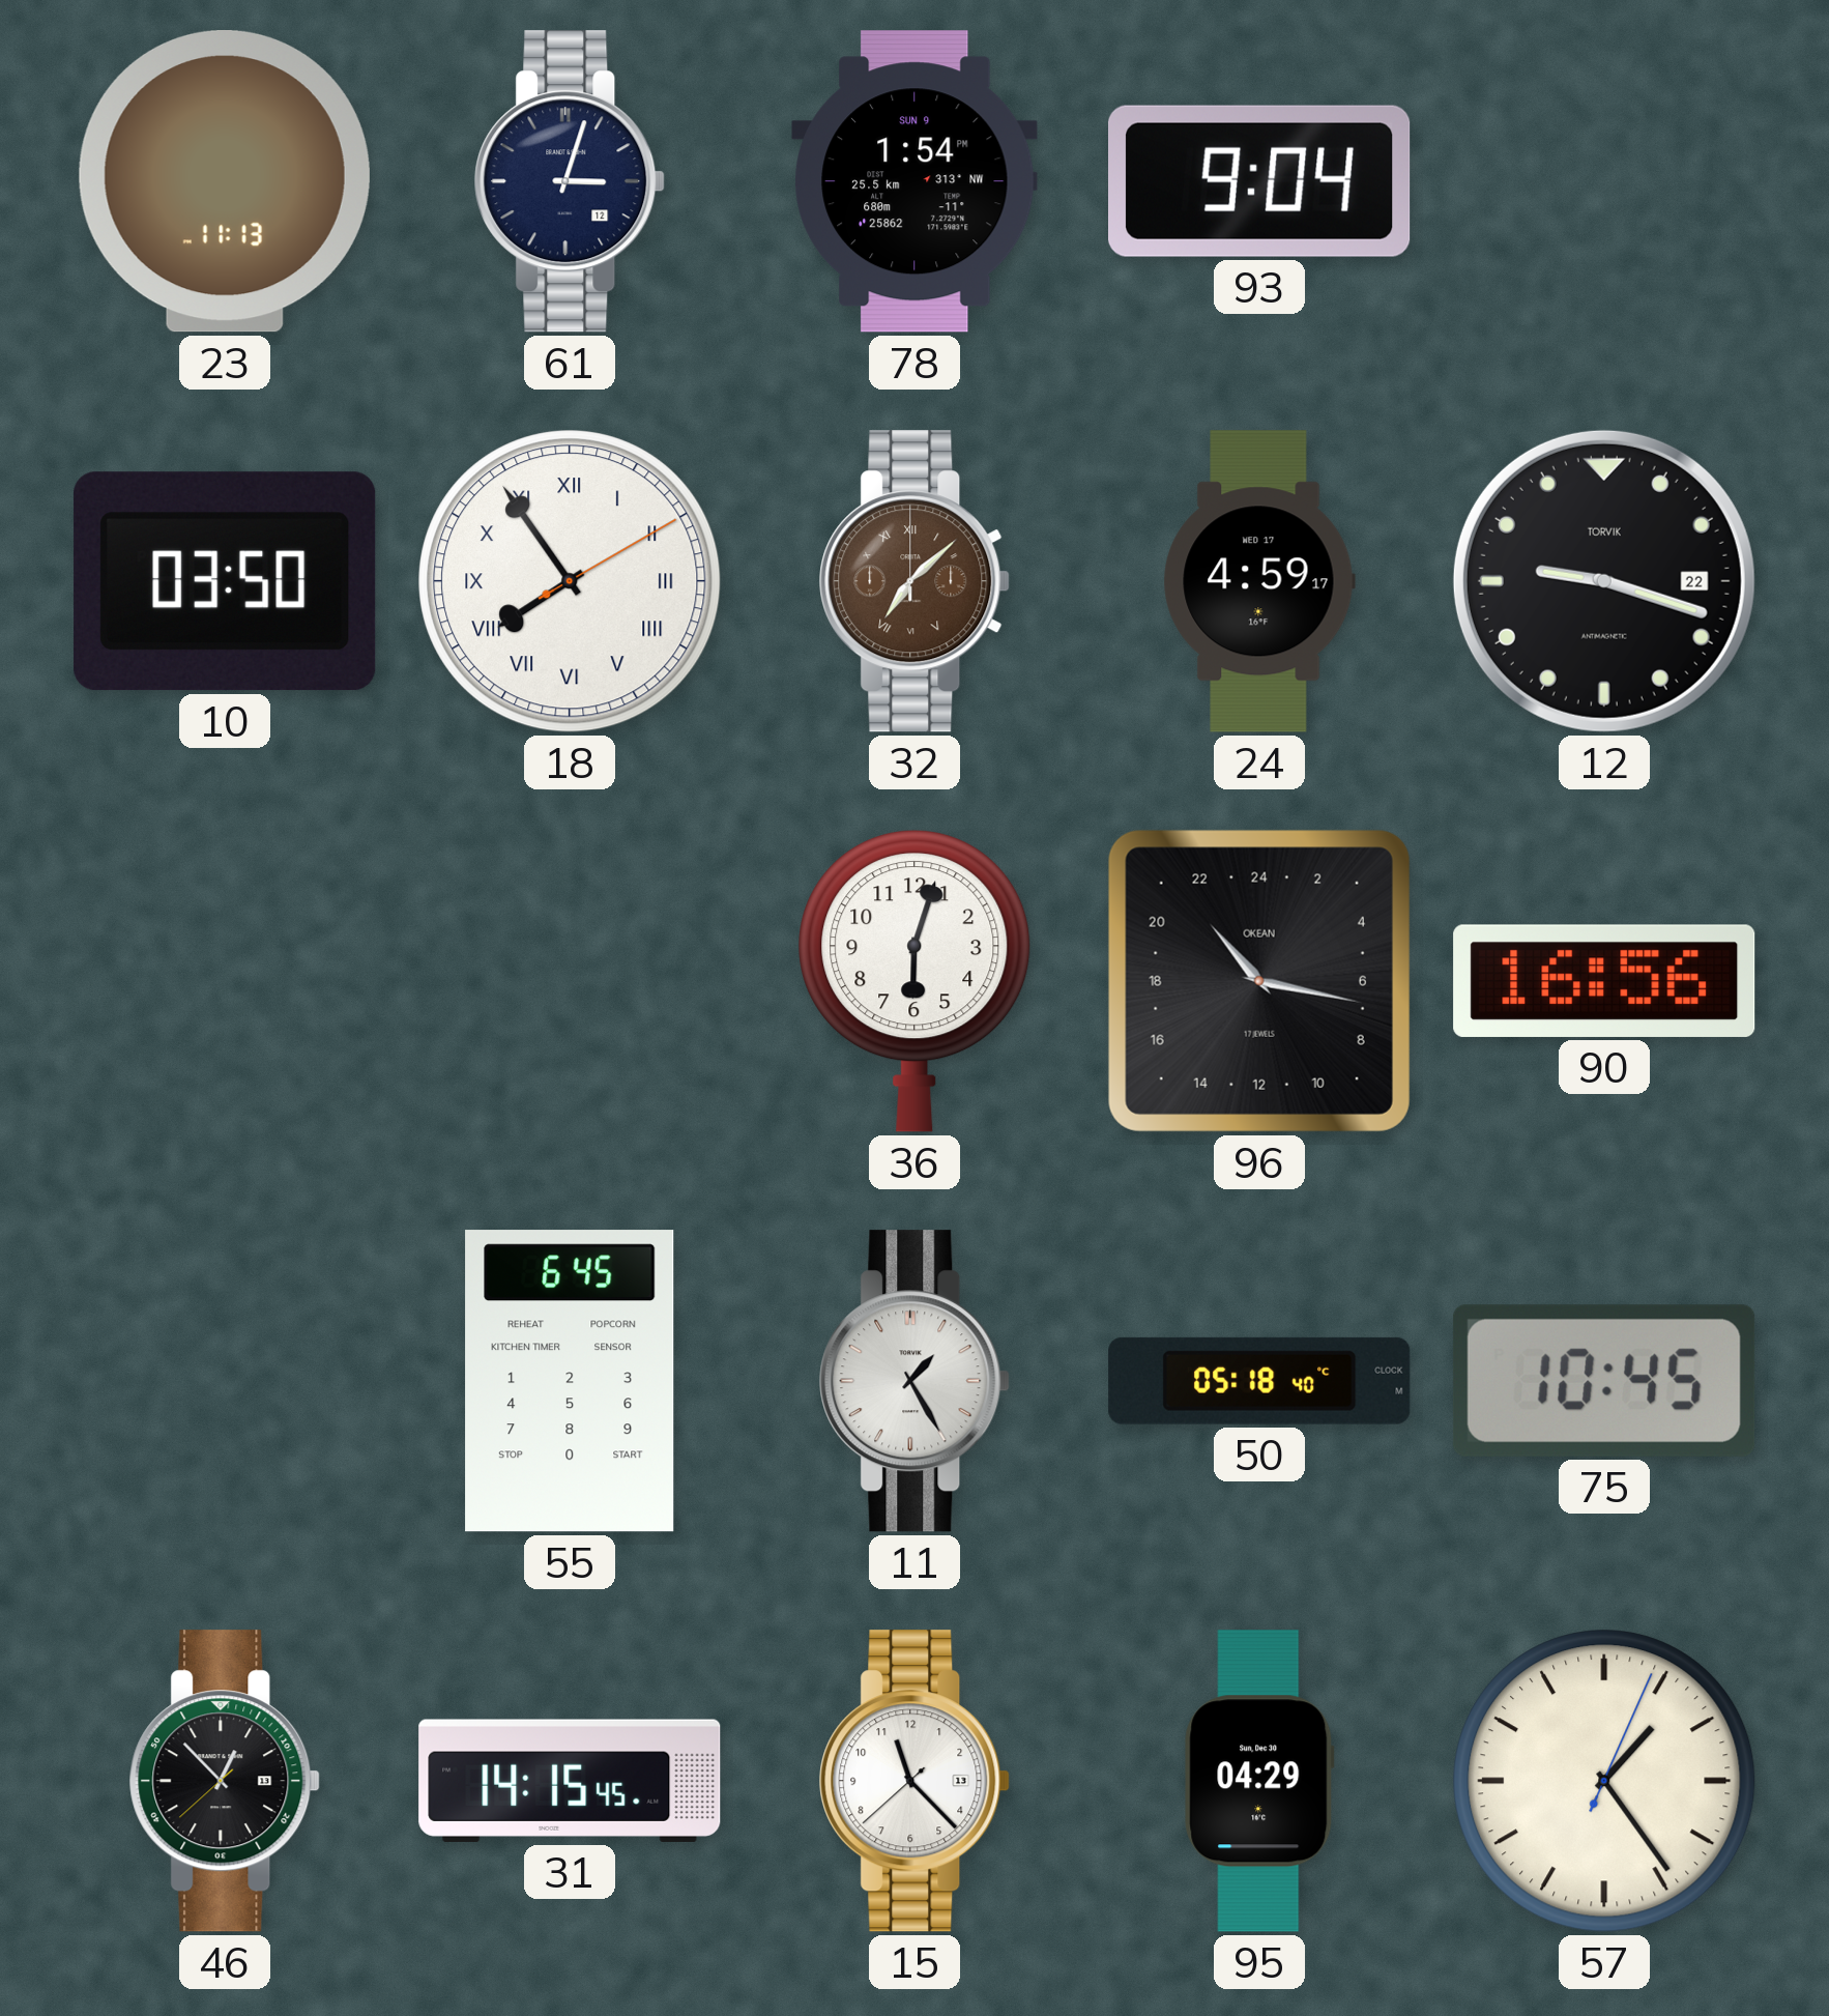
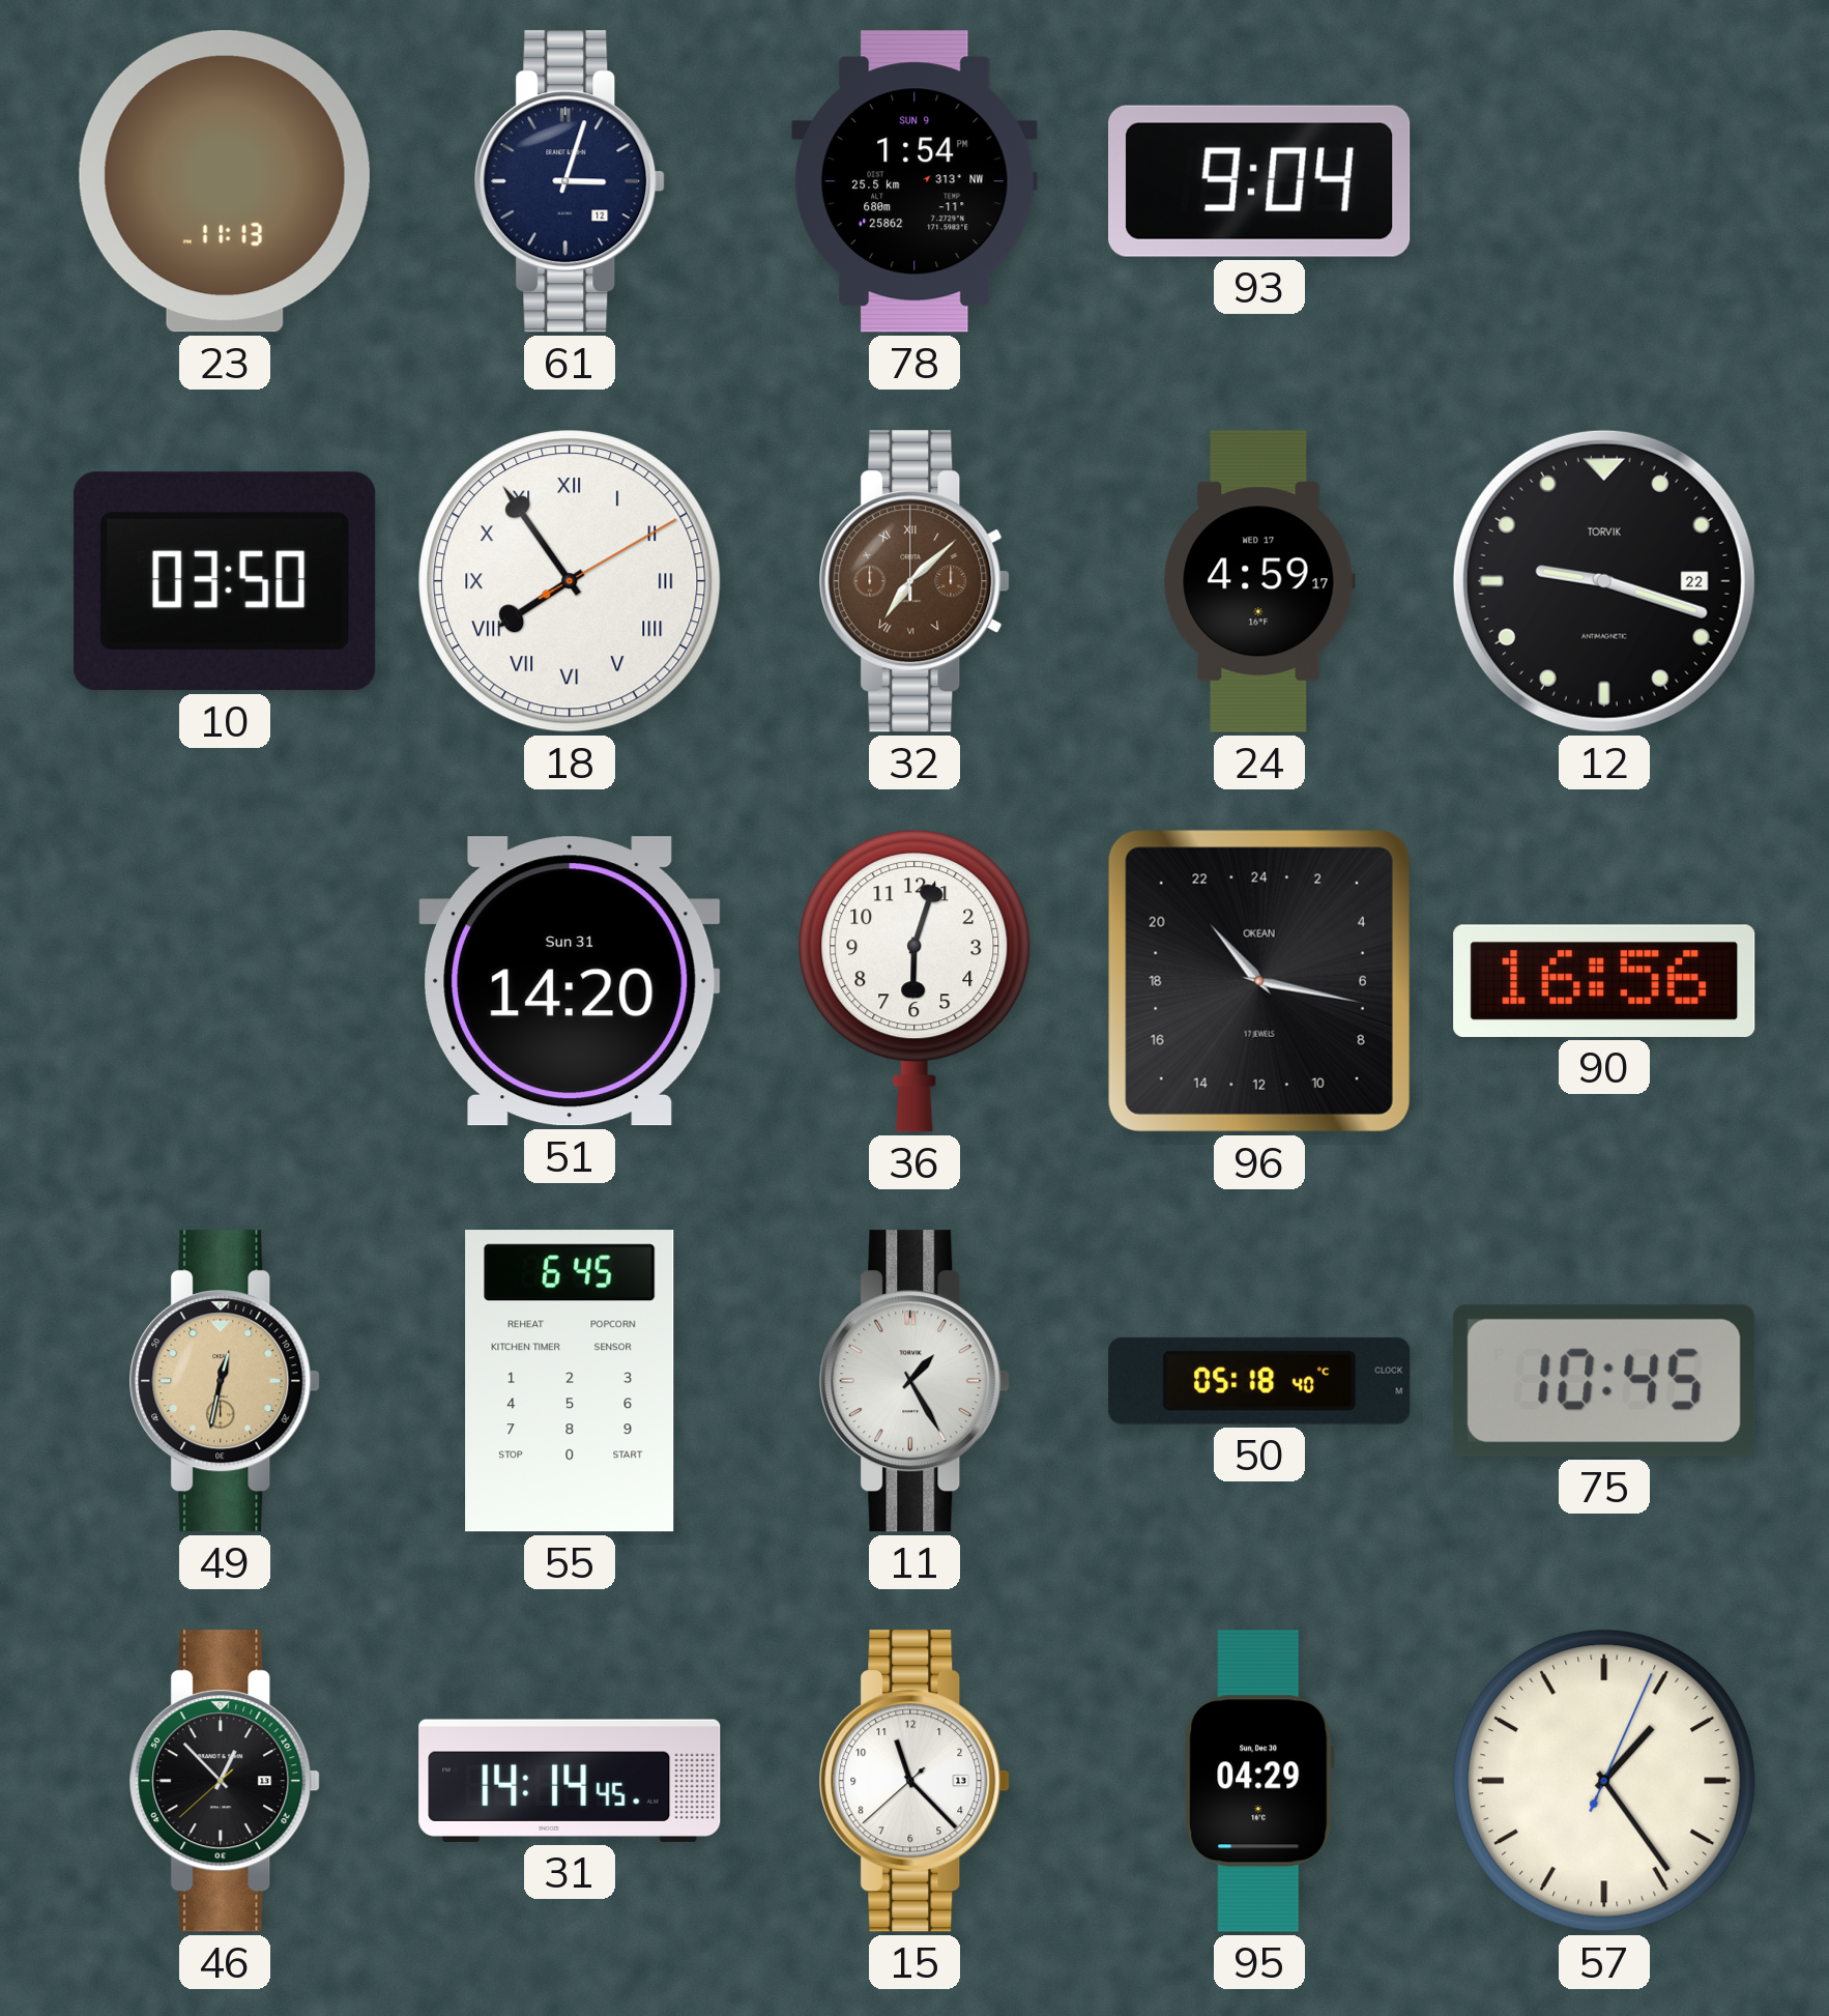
51: none -> 14:20 (570, 981)
49: none -> 12:32 (225, 1381)
31: 14:15 -> 14:14 (570, 1781)
